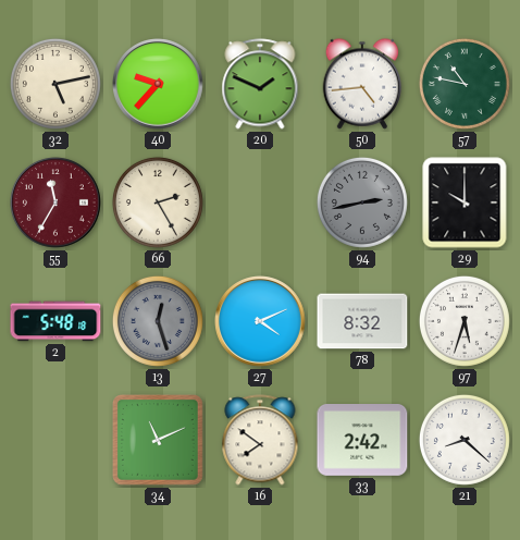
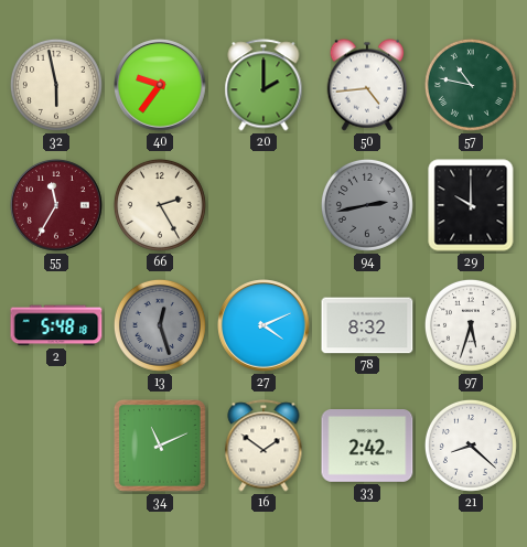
32: 5:13 -> 5:58 (56, 85)
40: 9:37 -> 9:36 (161, 86)
20: 1:49 -> 2:00 (263, 85)
16: 7:51 -> 1:51 (263, 446)
